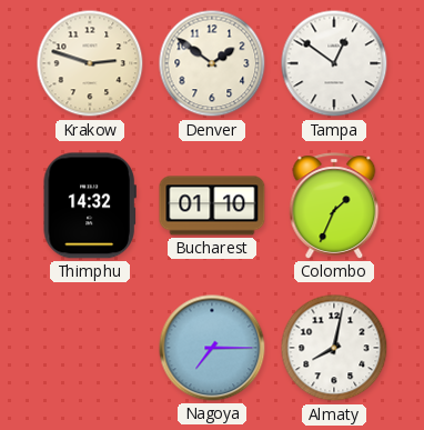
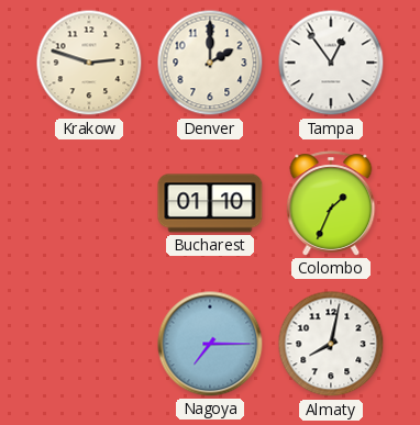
Denver: 1:51 -> 2:00 (210, 63)
Tampa: 12:51 -> 12:54 (331, 63)
Thimphu: 14:32 -> none (90, 206)
